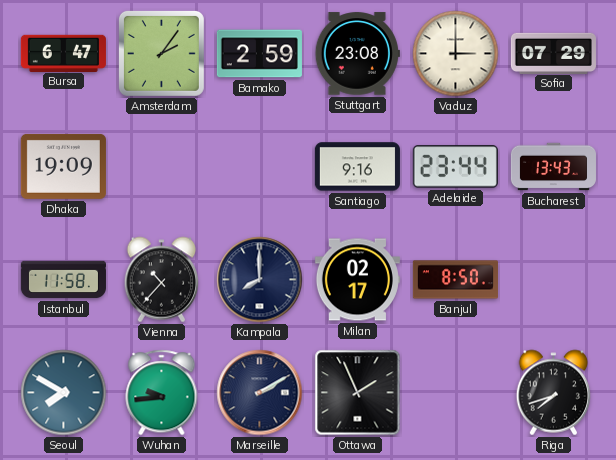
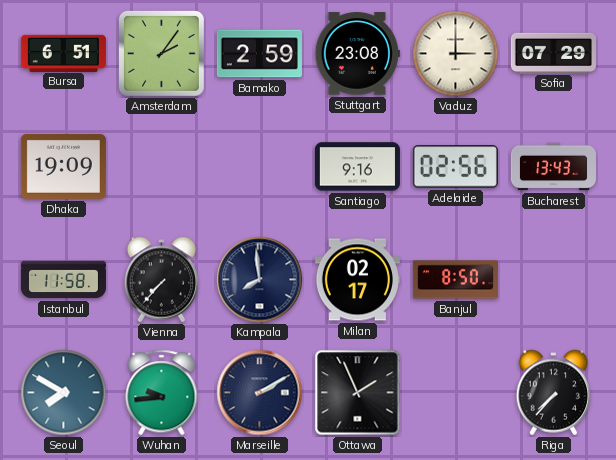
Bursa: 6:47 -> 6:51 (63, 53)
Adelaide: 23:44 -> 02:56 (455, 167)
Vienna: 10:37 -> 7:37 (162, 280)
Kampala: 8:00 -> 7:59 (260, 280)
Riga: 7:42 -> 7:37 (554, 393)
